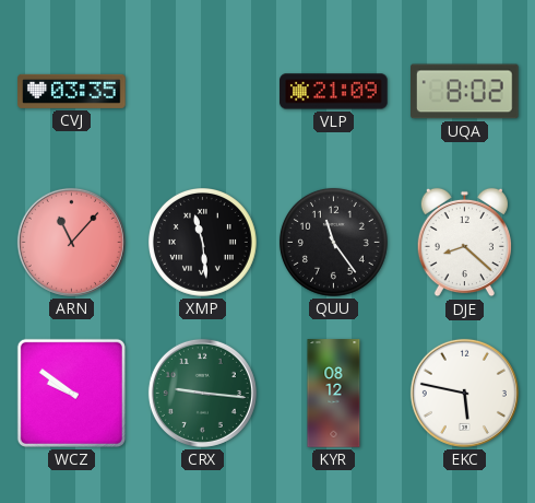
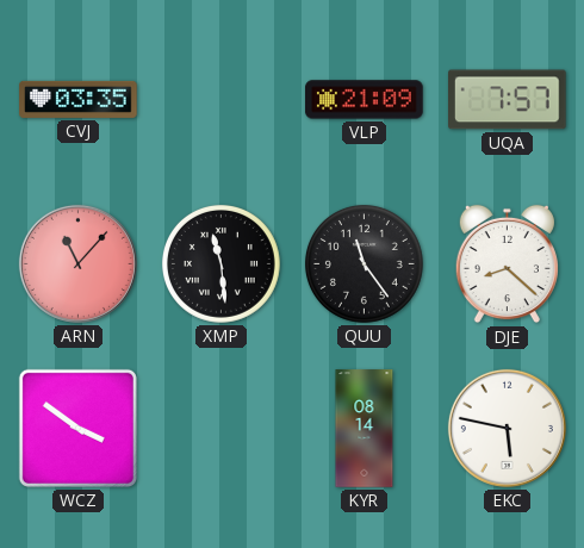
UQA: 8:02 -> 7:57 (508, 100)
WCZ: 9:51 -> 3:51 (77, 428)
CRX: 9:16 -> none (202, 393)
KYR: 08:12 -> 08:14 (365, 429)
